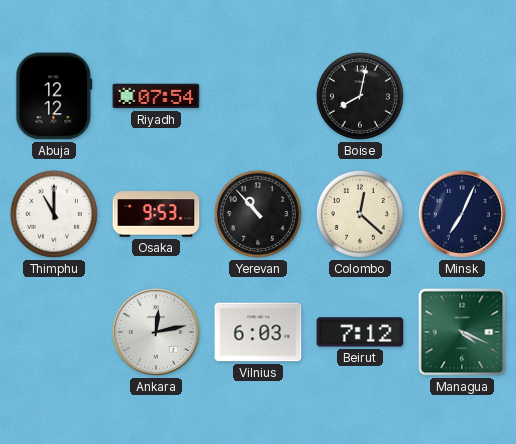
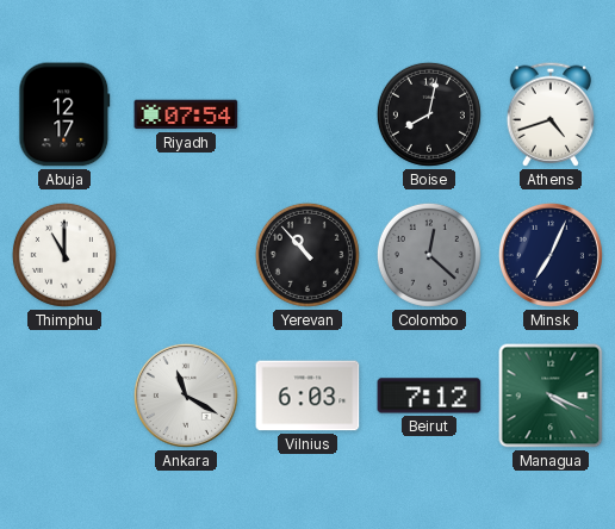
Abuja: 12:12 -> 12:17 (64, 114)
Athens: none -> 4:42 (549, 114)
Osaka: 9:53 -> none (156, 214)
Colombo dial: cream -> grey (429, 255)
Ankara: 12:13 -> 11:20 (186, 396)
